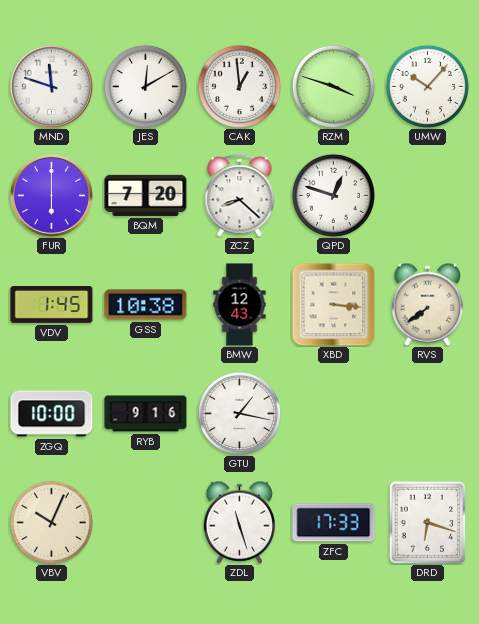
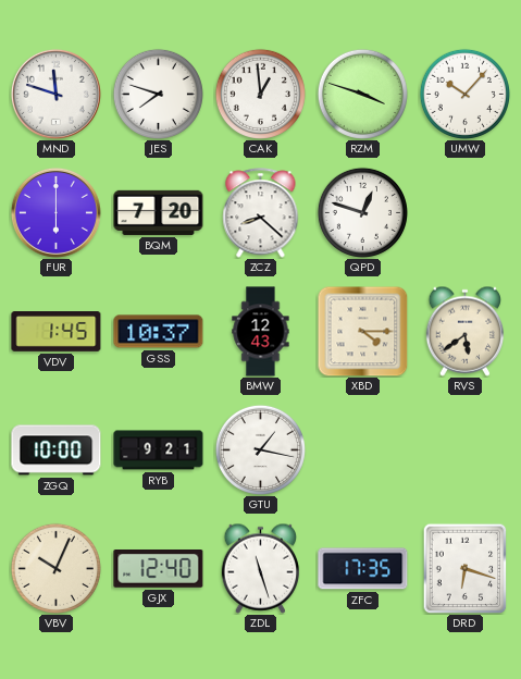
JES: 12:10 -> 7:48 (158, 94)
GSS: 10:38 -> 10:37 (159, 332)
XBD: 3:16 -> 4:15 (362, 331)
RVS: 7:39 -> 5:39 (466, 331)
RYB: 9:16 -> 9:21 (159, 450)
GJX: none -> 12:40 (159, 569)
ZFC: 17:33 -> 17:35 (363, 569)
